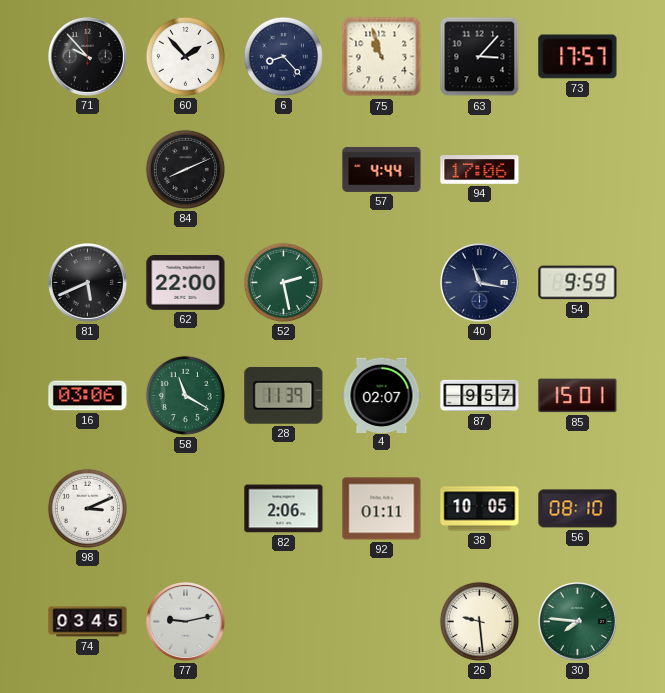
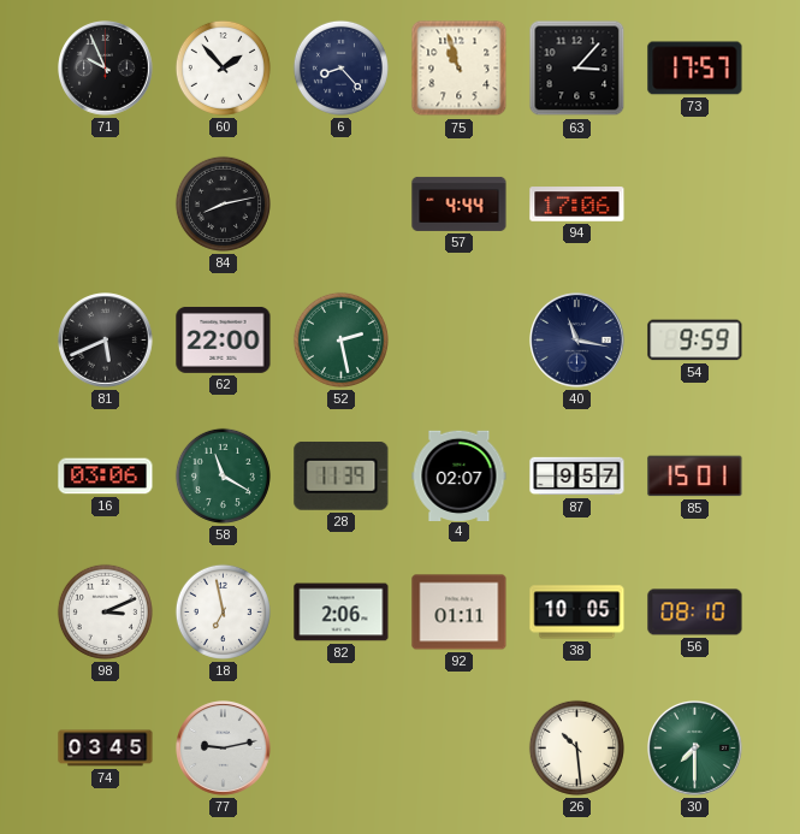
71: 9:53 -> 9:56 (106, 69)
84: 8:11 -> 8:13 (223, 203)
18: none -> 6:58 (223, 611)
26: 9:29 -> 10:29 (576, 747)
30: 7:46 -> 7:30 (695, 749)
